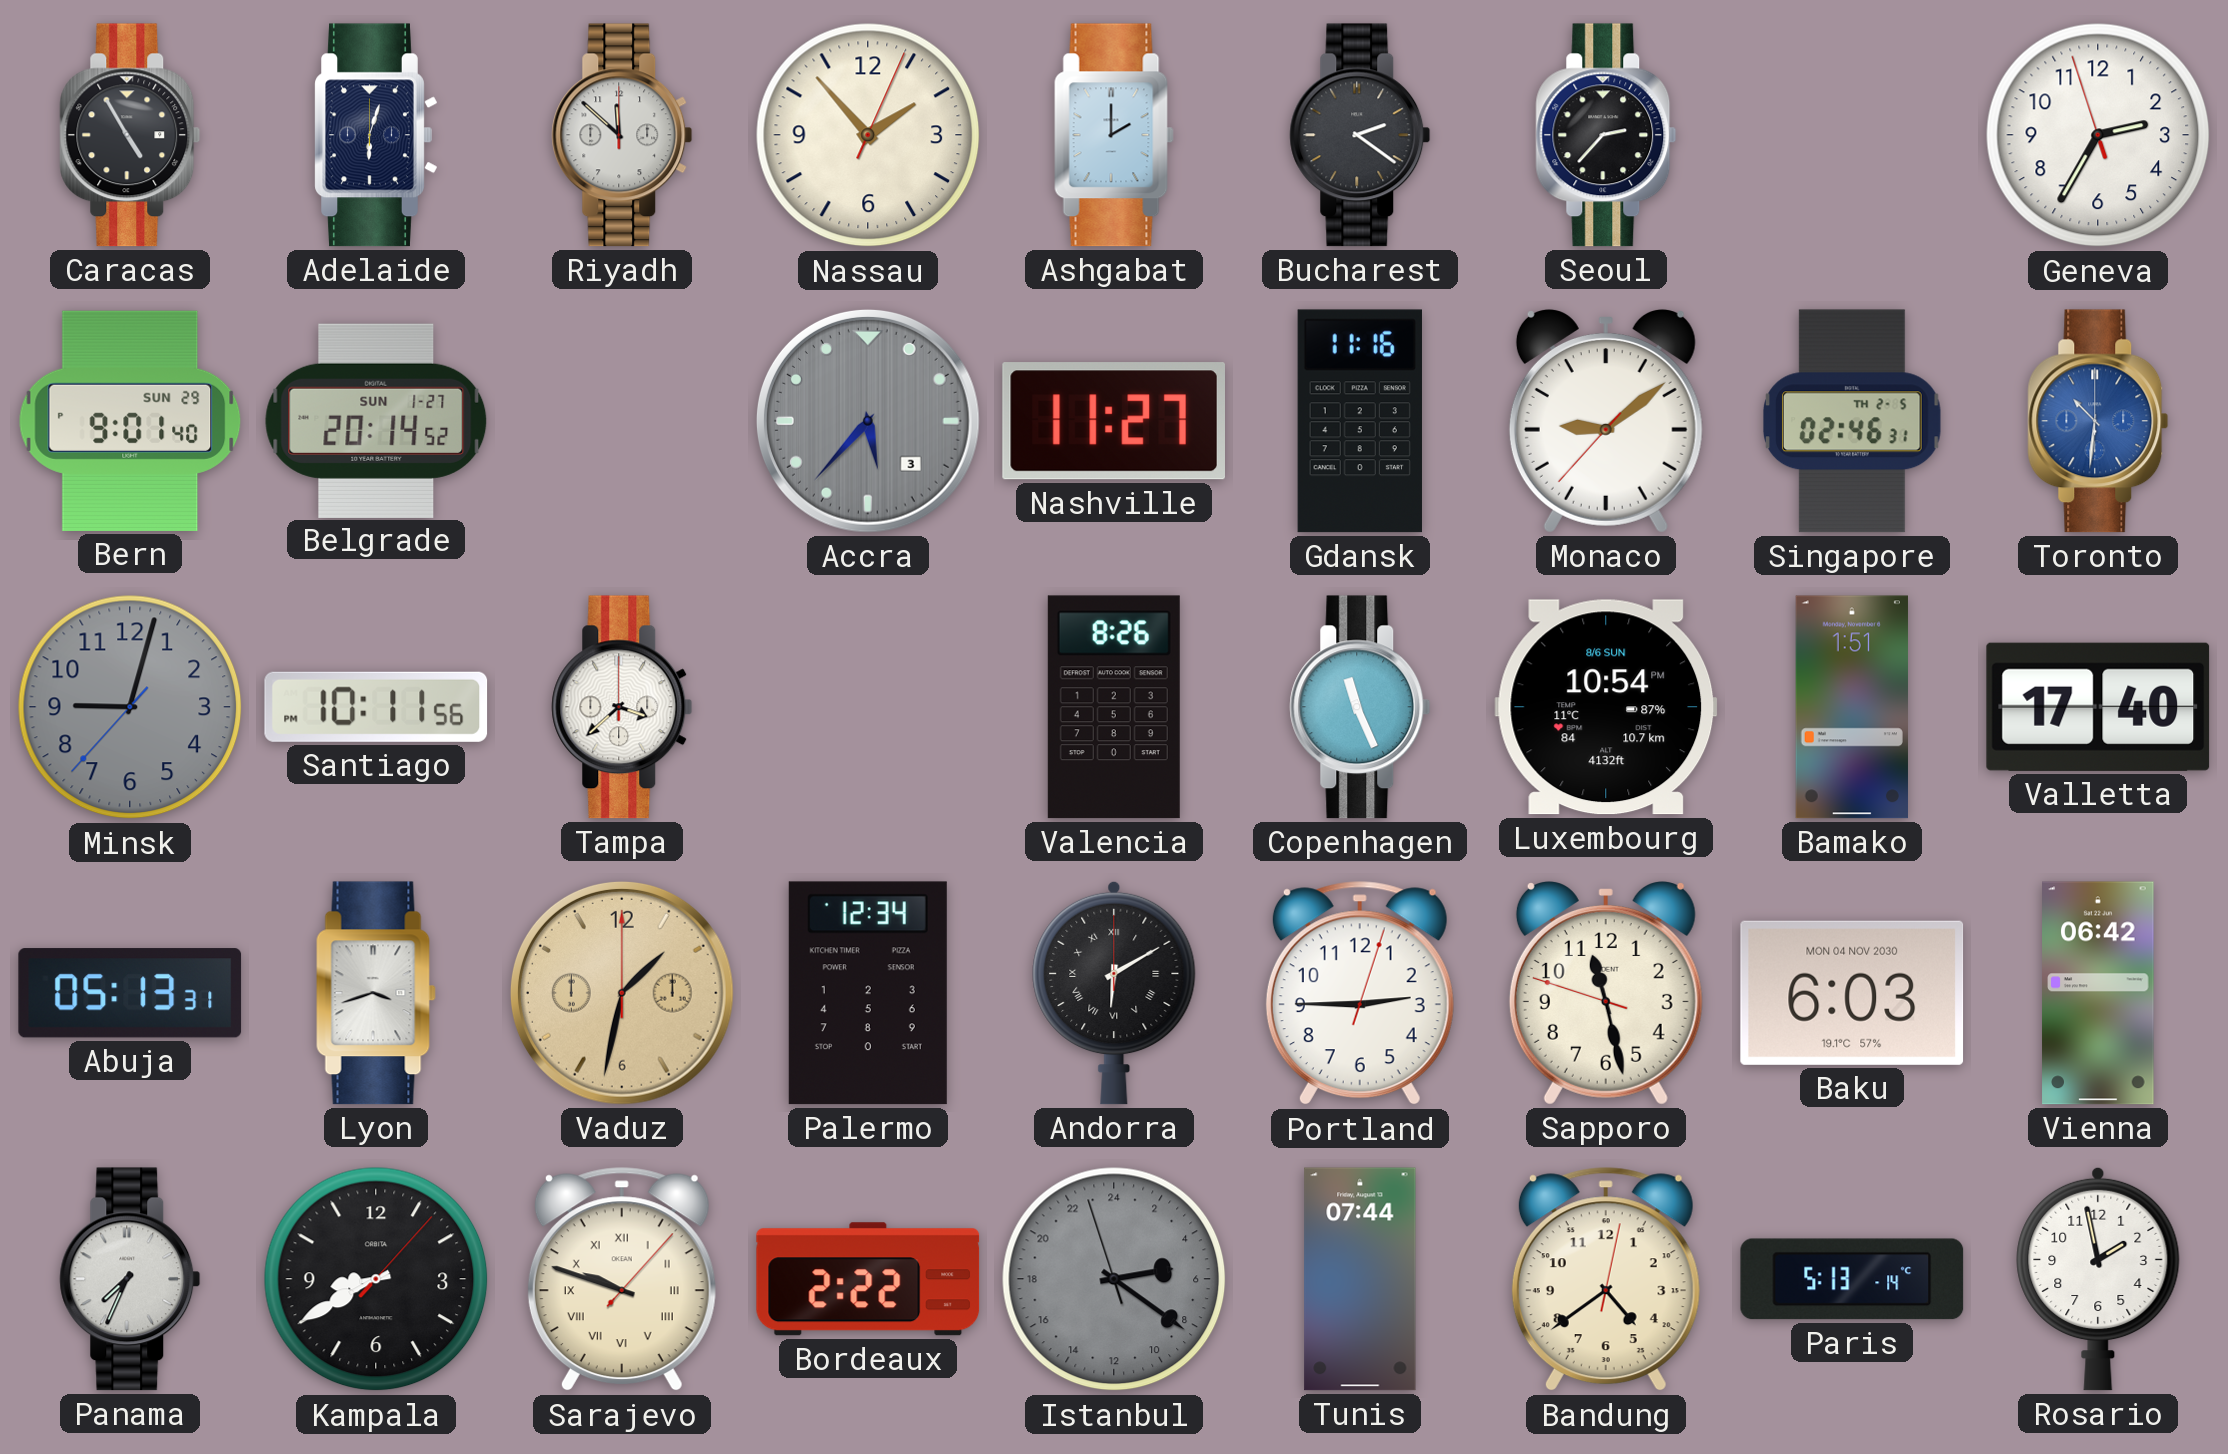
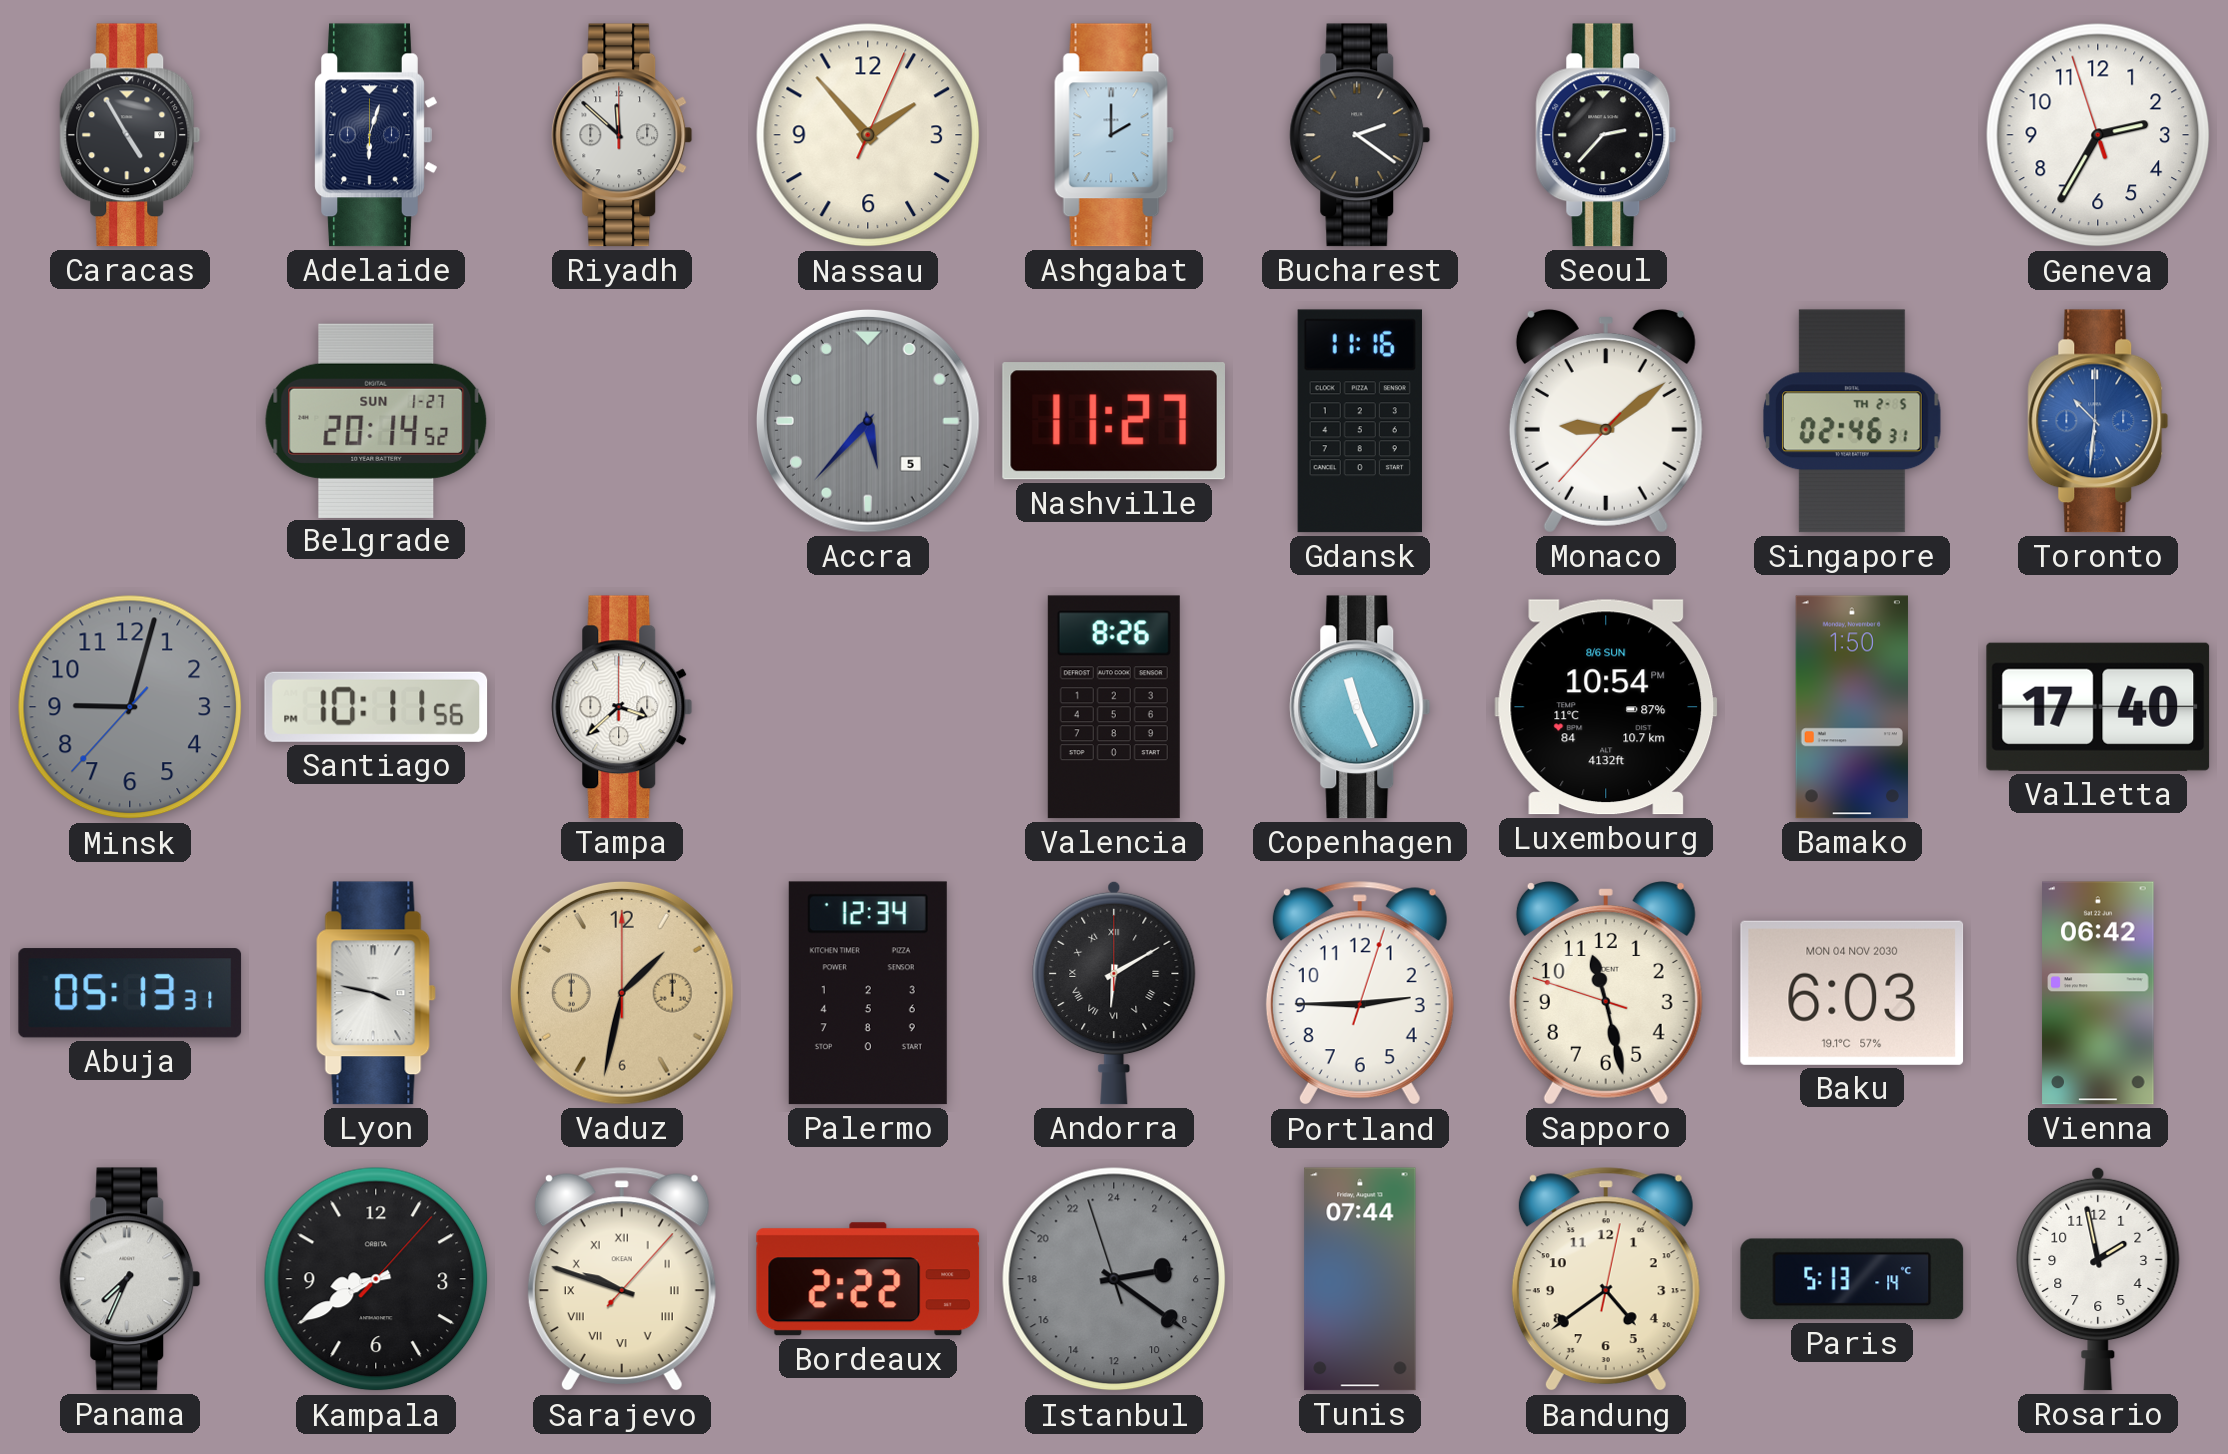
Bern: 9:01 -> none (130, 421)
Accra date: 3 -> 5 (868, 421)
Bamako: 1:51 -> 1:50 (1852, 707)
Lyon: 3:42 -> 3:47 (376, 993)
